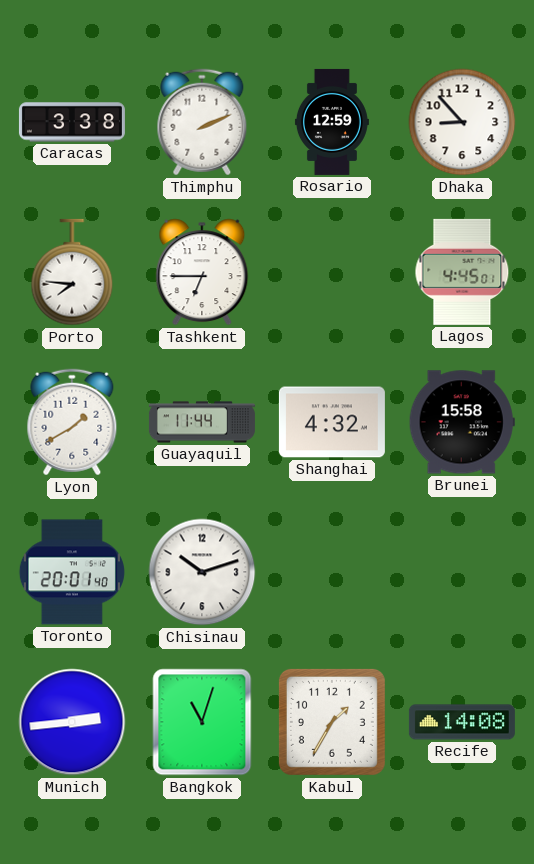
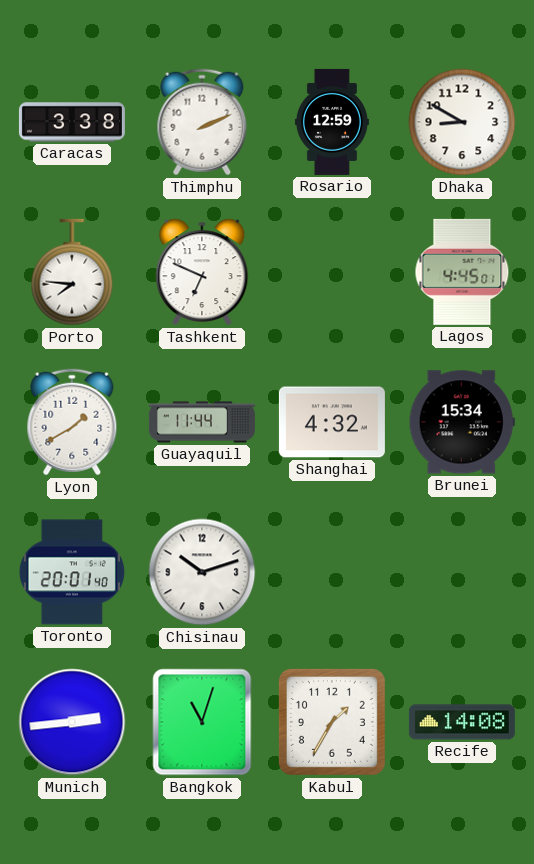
Dhaka: 8:53 -> 8:50 (462, 122)
Tashkent: 6:45 -> 6:49 (202, 272)
Brunei: 15:58 -> 15:34 (462, 422)
